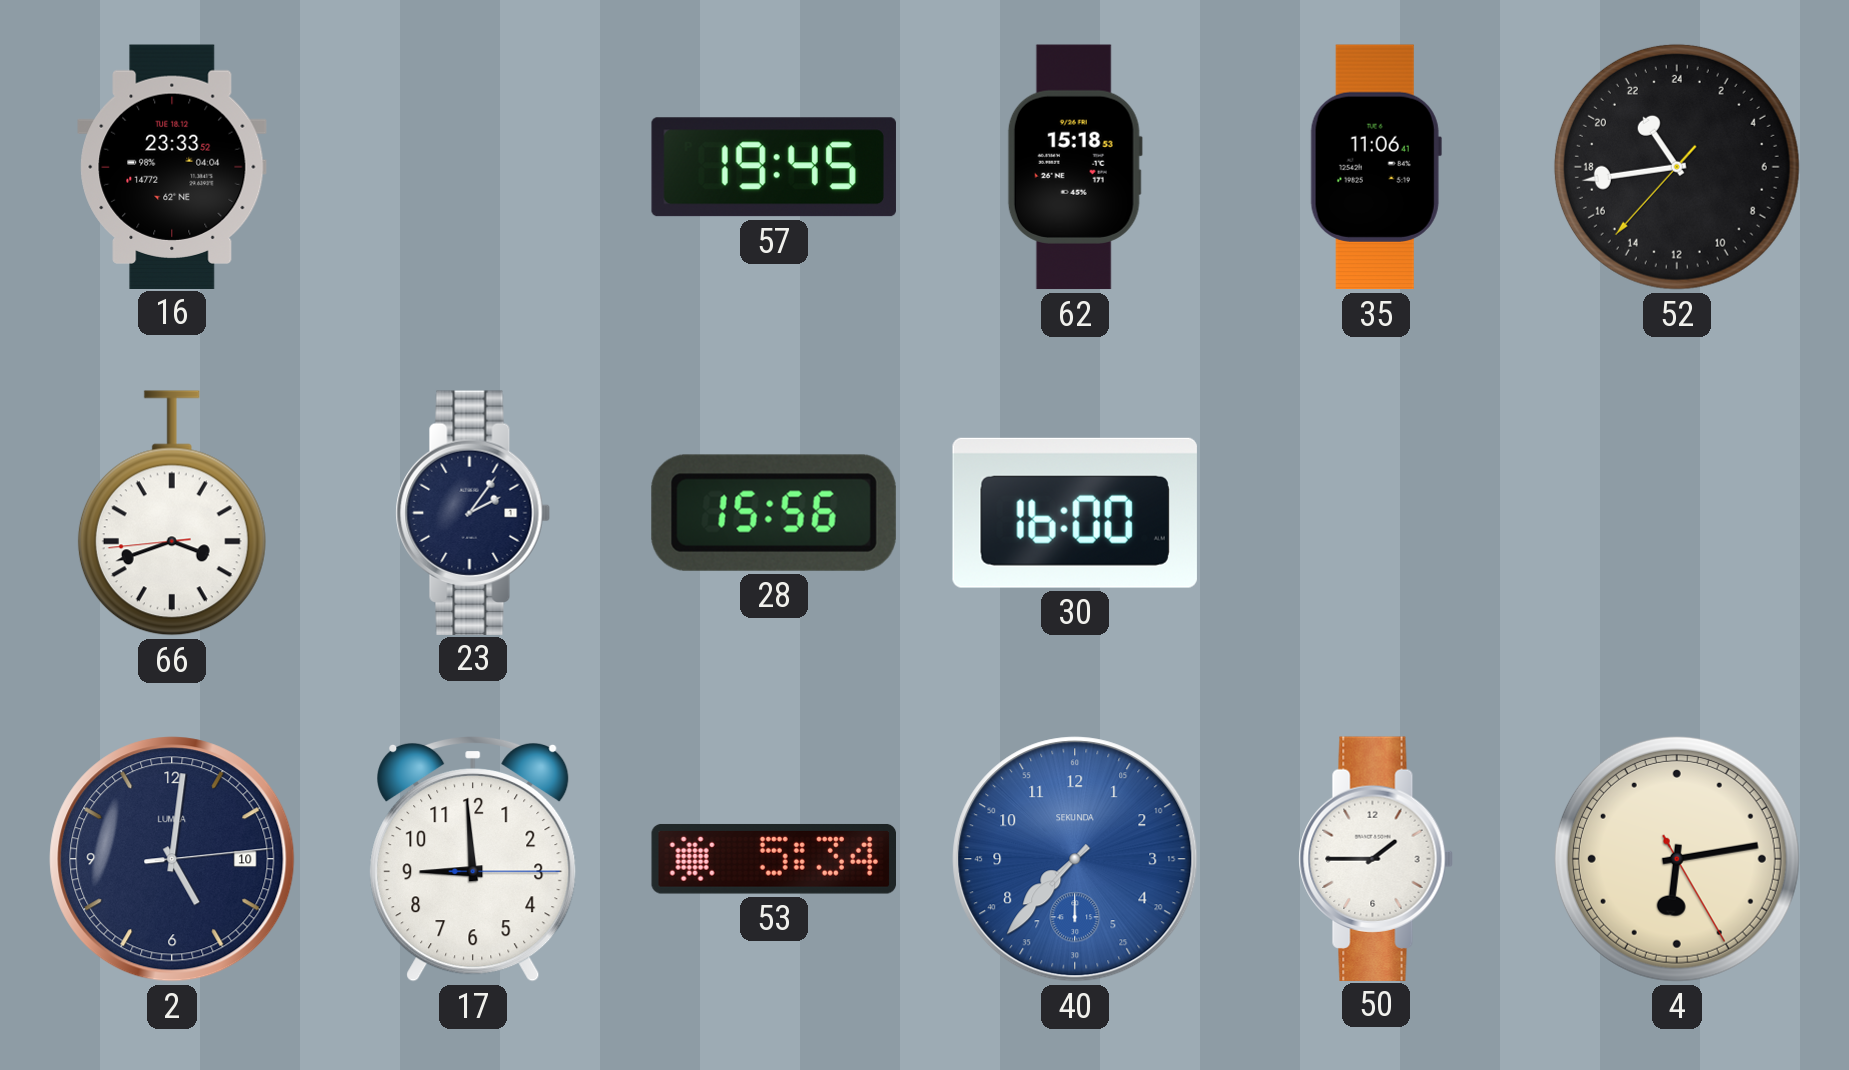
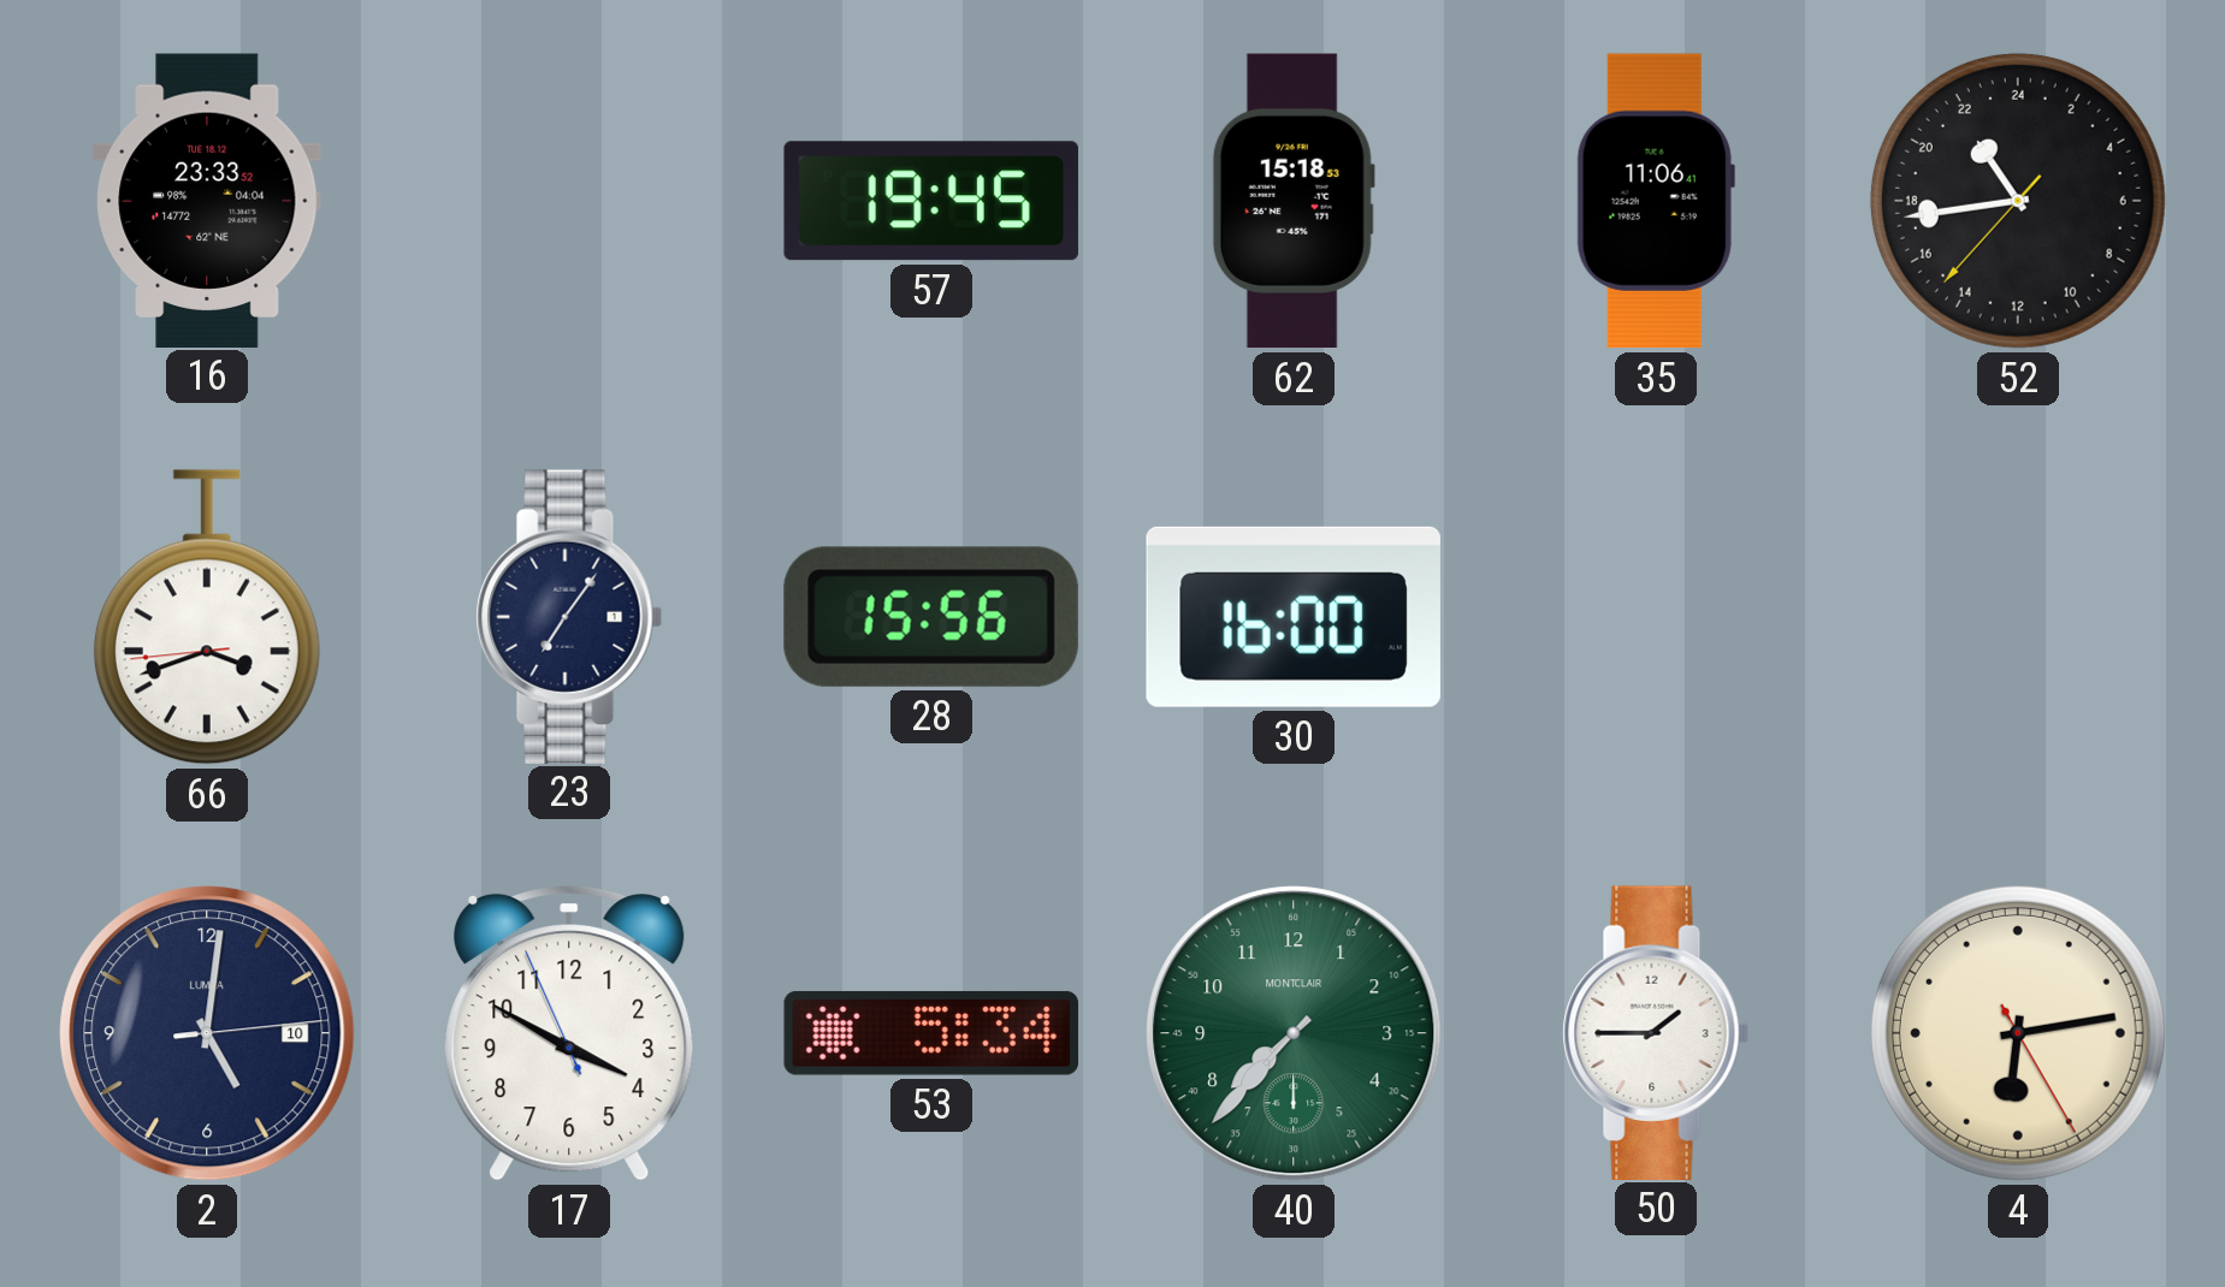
23: 2:06 -> 7:06 (569, 616)
17: 8:59 -> 3:49 (569, 1033)
40 dial: blue -> green (1294, 1033)
40 brand: SEKUNDA -> MONTCLAIR (1294, 1033)
